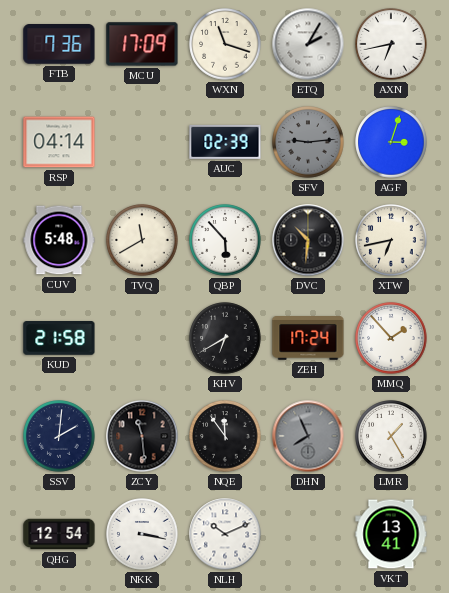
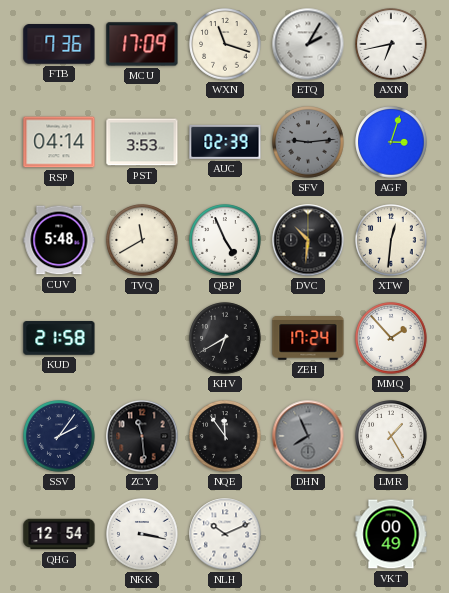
PST: none -> 3:53 (142, 142)
QBP: 5:53 -> 4:56 (225, 240)
XTW: 6:43 -> 12:31 (391, 240)
SSV: 2:01 -> 2:06 (59, 436)
VKT: 13:41 -> 00:49 (391, 534)
